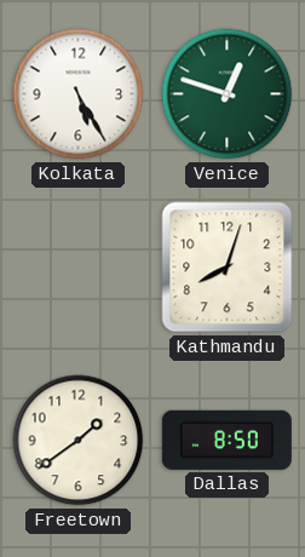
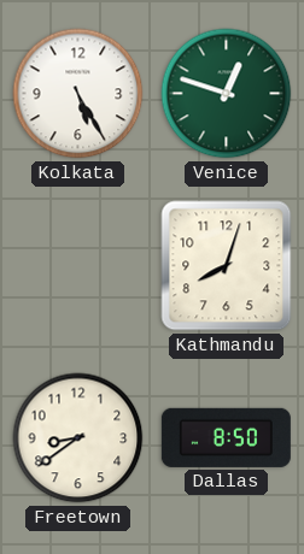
Freetown: 1:39 -> 8:39 (78, 438)
